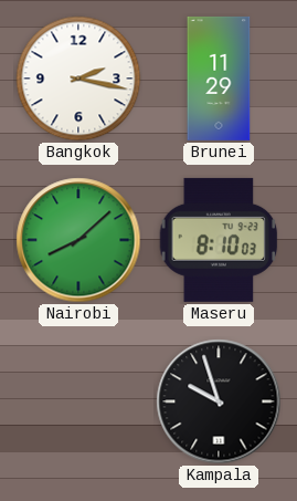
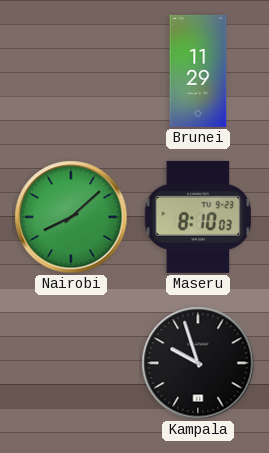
Bangkok: 2:17 -> none (78, 79)
